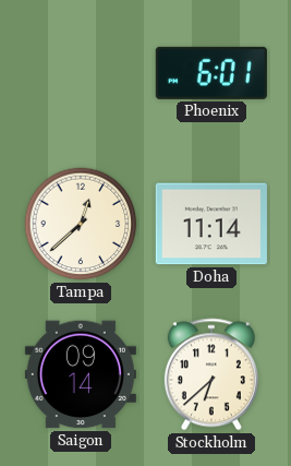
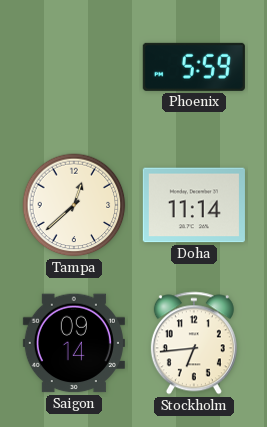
Phoenix: 6:01 -> 5:59 (194, 67)
Stockholm: 6:38 -> 6:44 (194, 343)
